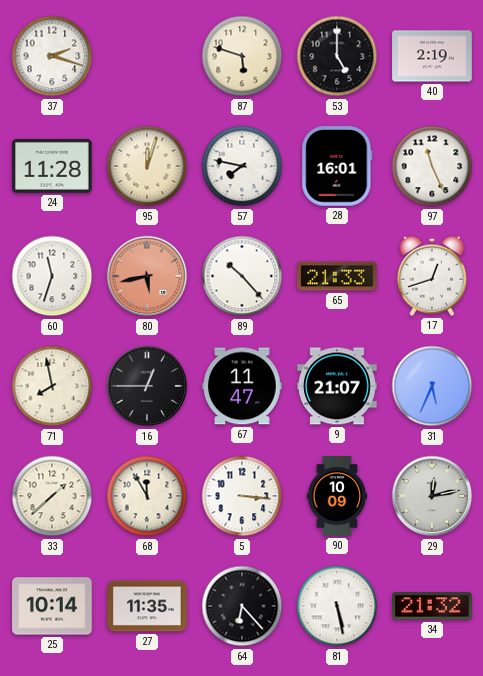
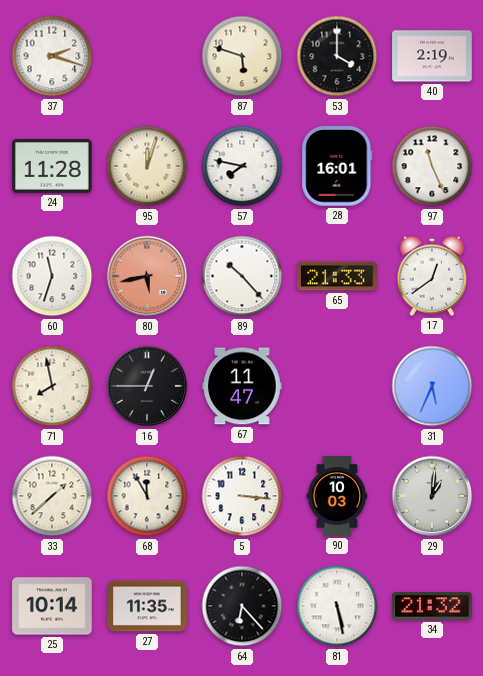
53: 5:00 -> 4:00 (337, 56)
17: 12:42 -> 12:39 (432, 276)
9: 21:07 -> none (337, 386)
90: 10:09 -> 10:03 (337, 496)
29: 12:13 -> 1:01 (432, 496)
